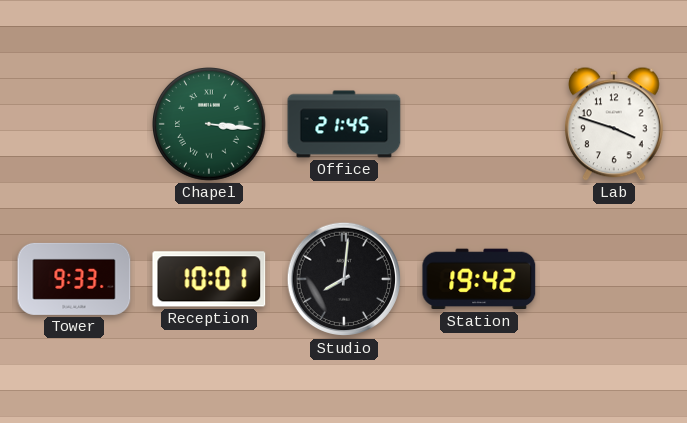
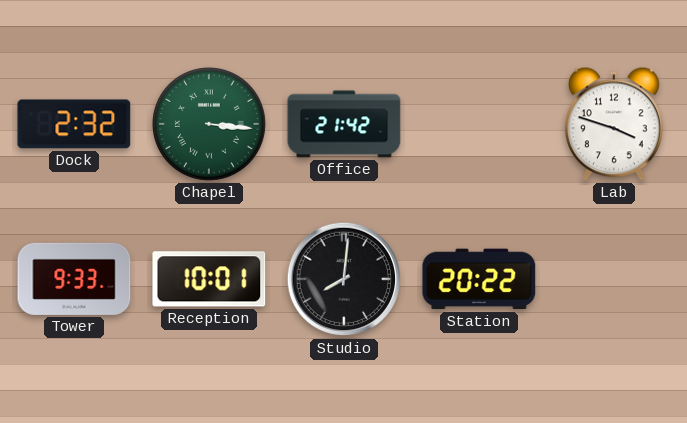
Dock: none -> 2:32 (74, 124)
Office: 21:45 -> 21:42 (344, 124)
Station: 19:42 -> 20:22 (479, 279)
